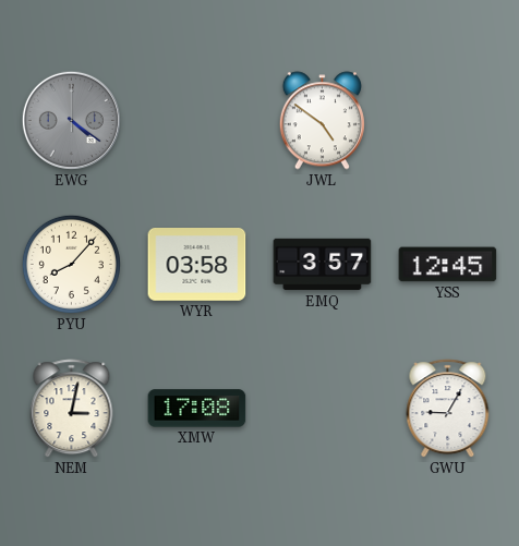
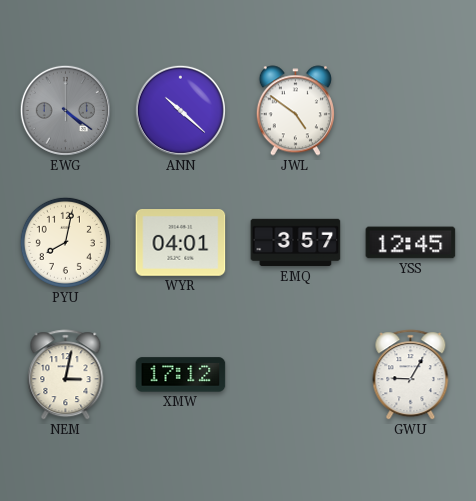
ANN: none -> 10:22 (180, 110)
PYU: 8:07 -> 8:02 (65, 242)
WYR: 03:58 -> 04:01 (181, 243)
XMW: 17:08 -> 17:12 (181, 375)
